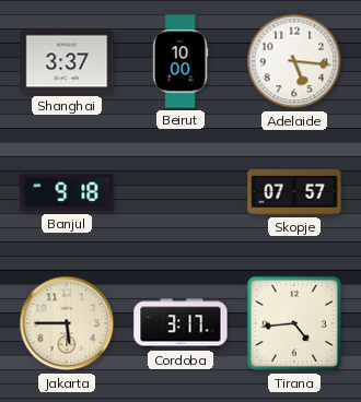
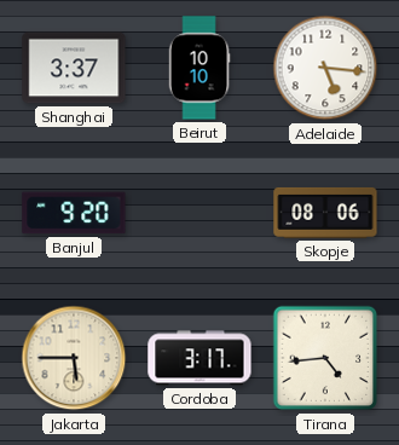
Beirut: 10:00 -> 10:10 (199, 68)
Banjul: 9:18 -> 9:20 (74, 213)
Skopje: 07:57 -> 08:06 (325, 213)
